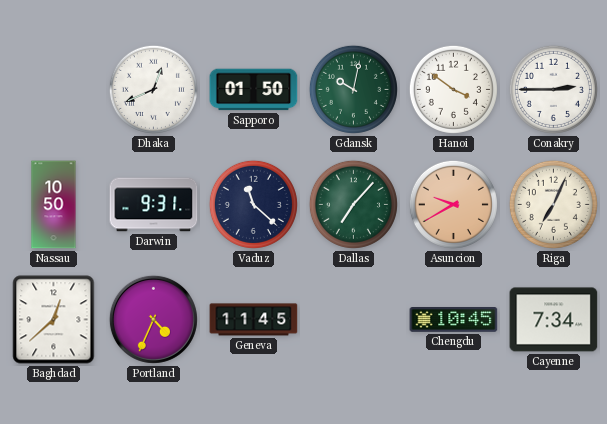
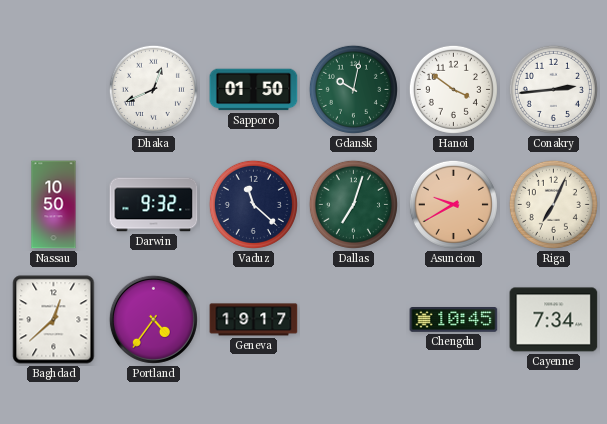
Conakry: 2:45 -> 2:44 (553, 89)
Darwin: 9:31 -> 9:32 (154, 205)
Dallas: 7:07 -> 7:03 (353, 204)
Portland: 4:34 -> 4:36 (153, 319)
Geneva: 11:45 -> 19:17 (254, 320)
